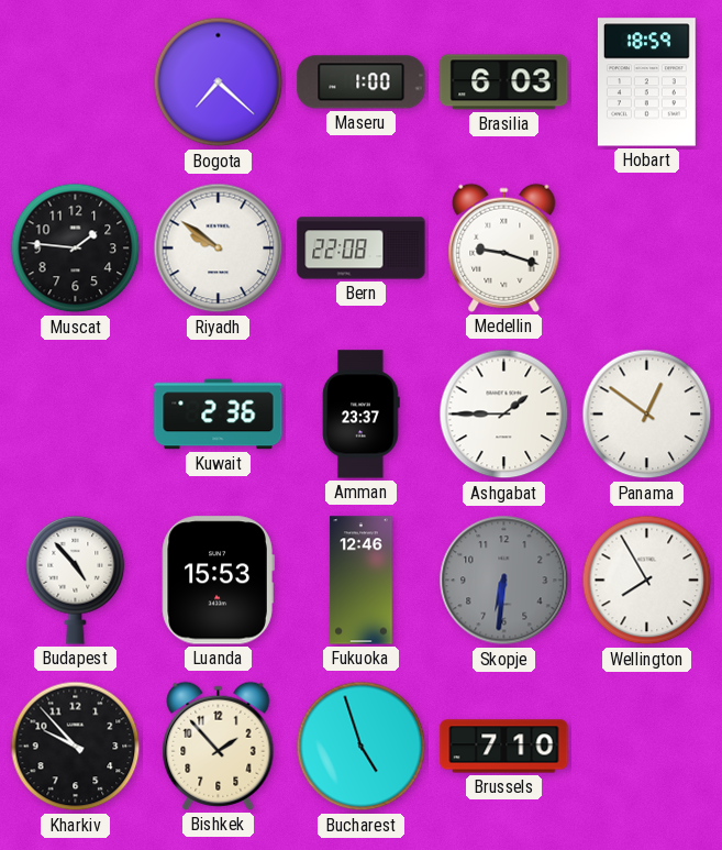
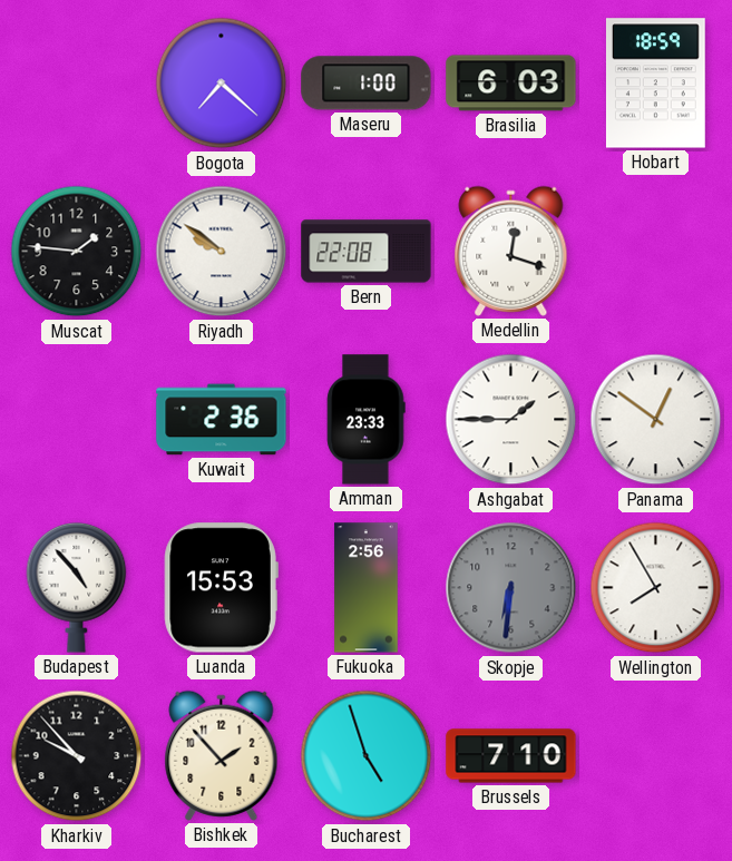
Medellin: 9:18 -> 12:18 (511, 251)
Amman: 23:37 -> 23:33 (367, 420)
Fukuoka: 12:46 -> 2:56 (367, 588)
